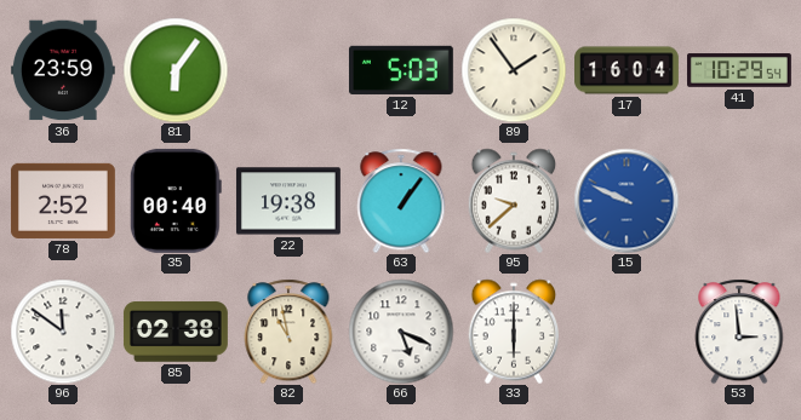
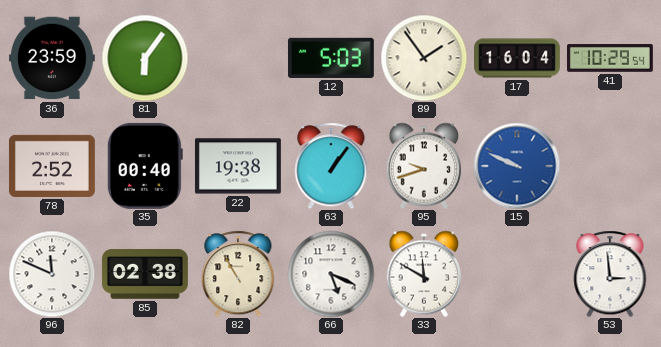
95: 9:38 -> 9:42 (424, 166)
96: 11:51 -> 11:49 (52, 274)
82: 10:58 -> 10:55 (238, 274)
33: 6:00 -> 11:50 (424, 274)
